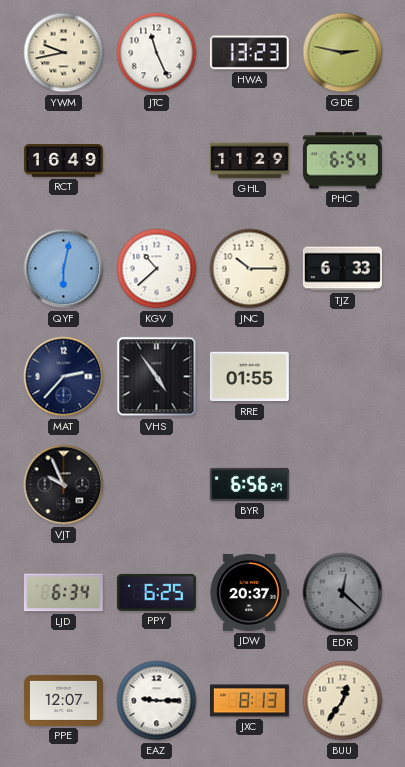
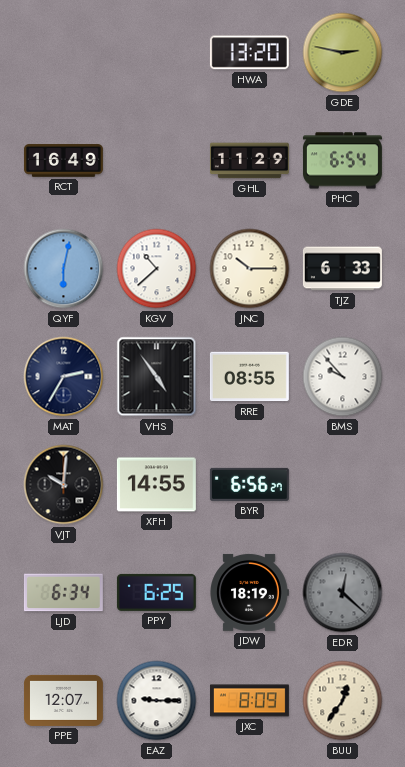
YWM: 9:43 -> none (64, 53)
JTC: 11:26 -> none (157, 53)
HWA: 13:23 -> 13:20 (249, 53)
MAT: 2:37 -> 2:35 (64, 377)
RRE: 01:55 -> 08:55 (249, 377)
BMS: none -> 9:53 (343, 377)
VJT: 9:56 -> 10:01 (64, 485)
XFH: none -> 14:55 (156, 485)
JDW: 20:37 -> 18:19 (249, 592)
JXC: 8:13 -> 8:09 (249, 701)
